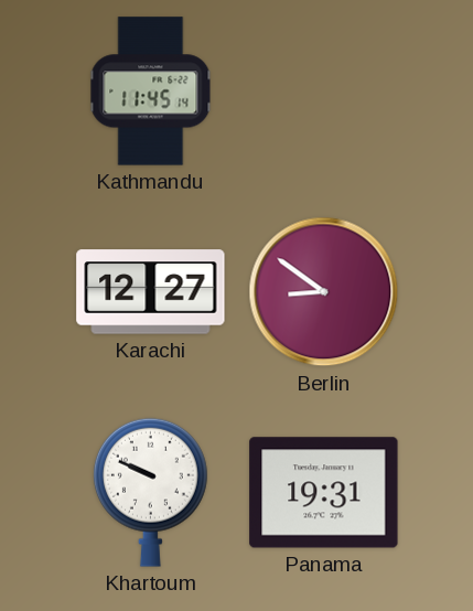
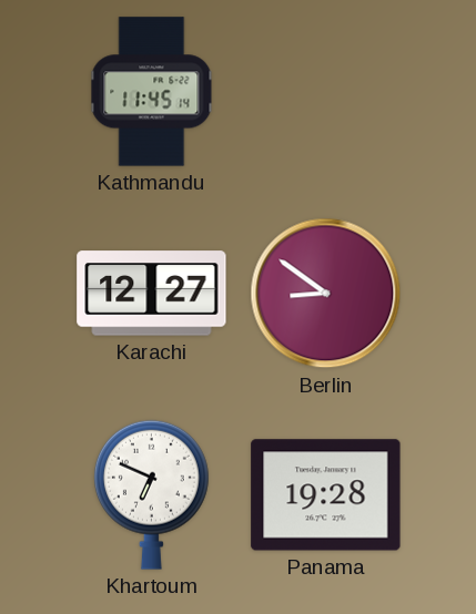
Khartoum: 9:49 -> 6:49 (151, 494)
Panama: 19:31 -> 19:28 (326, 495)
